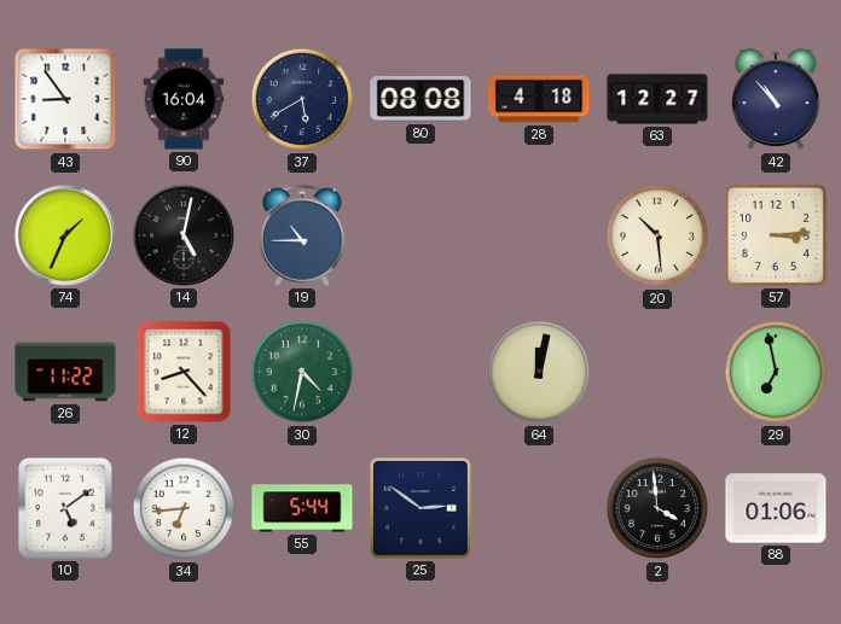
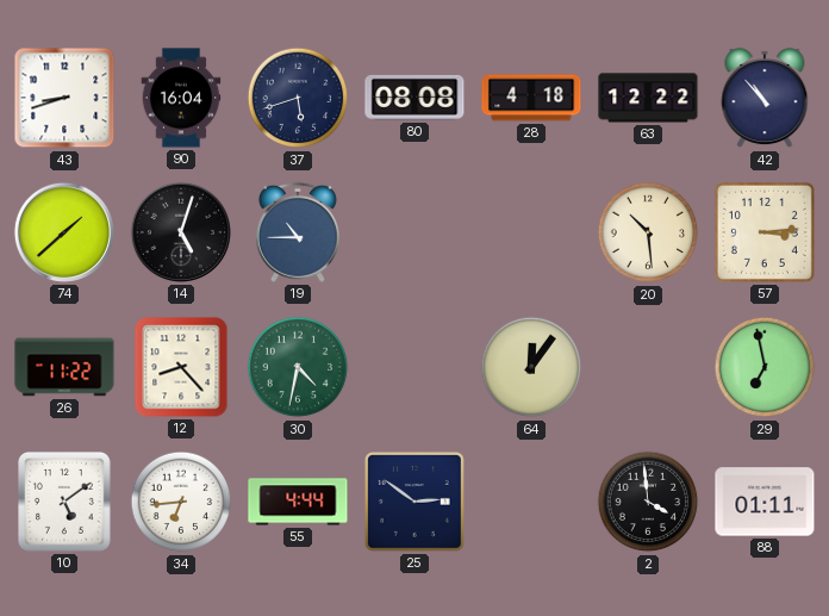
43: 8:54 -> 8:42 (64, 98)
37: 5:40 -> 5:42 (298, 98)
63: 12:27 -> 12:22 (648, 98)
74: 1:34 -> 1:38 (63, 232)
14: 5:02 -> 5:03 (180, 232)
64: 12:02 -> 12:06 (531, 367)
55: 5:44 -> 4:44 (298, 502)
88: 01:06 -> 01:11 (765, 502)
